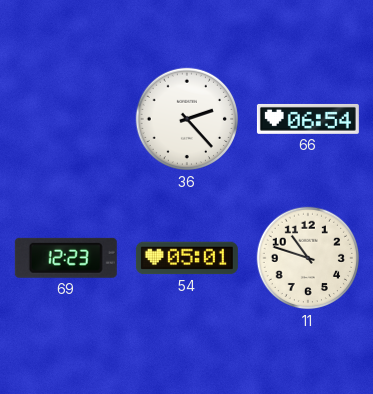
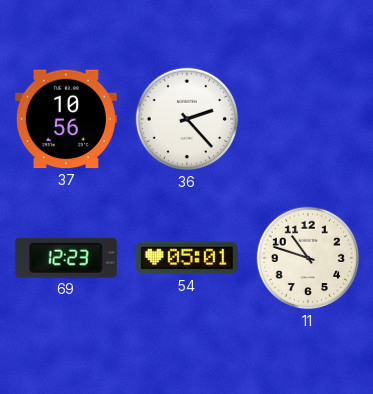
37: none -> 10:56 (66, 119)
66: 06:54 -> none (308, 119)
